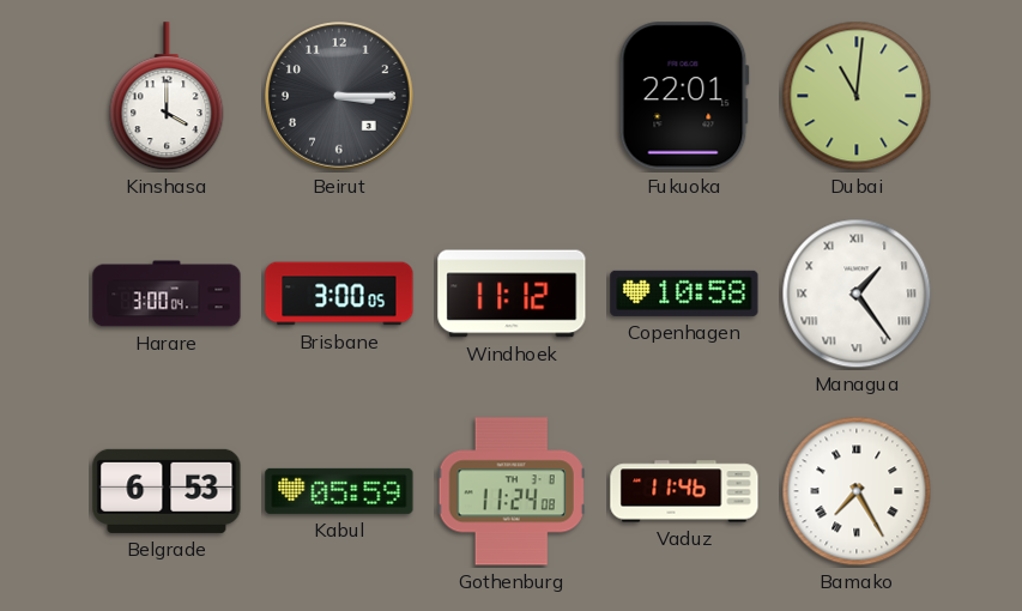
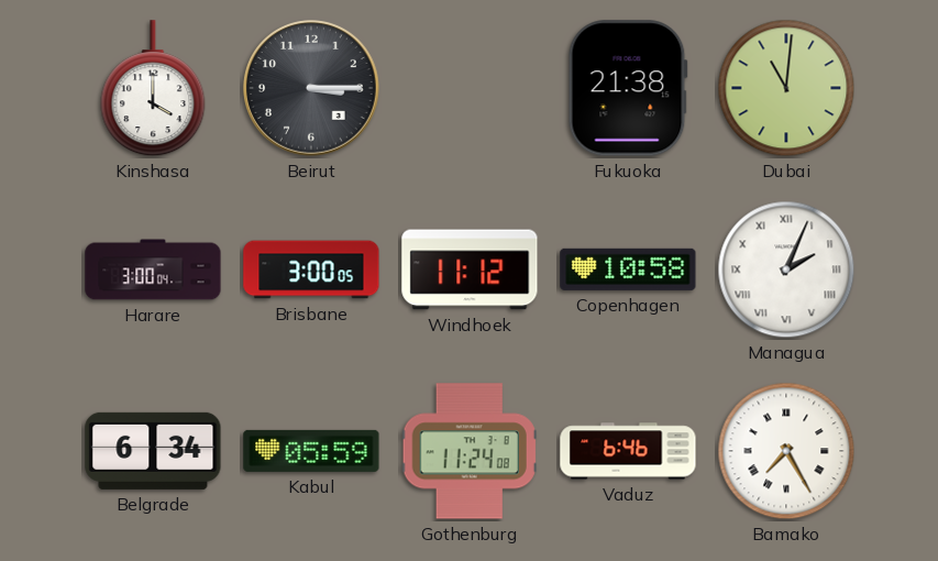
Fukuoka: 22:01 -> 21:38 (628, 88)
Managua: 1:24 -> 2:04 (786, 269)
Belgrade: 6:53 -> 6:34 (153, 451)
Vaduz: 11:46 -> 6:46 (628, 451)
